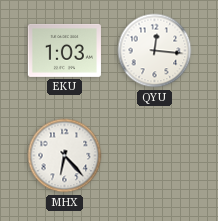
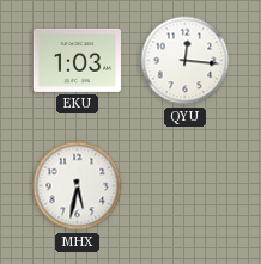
MHX: 6:23 -> 5:32 (78, 186)
